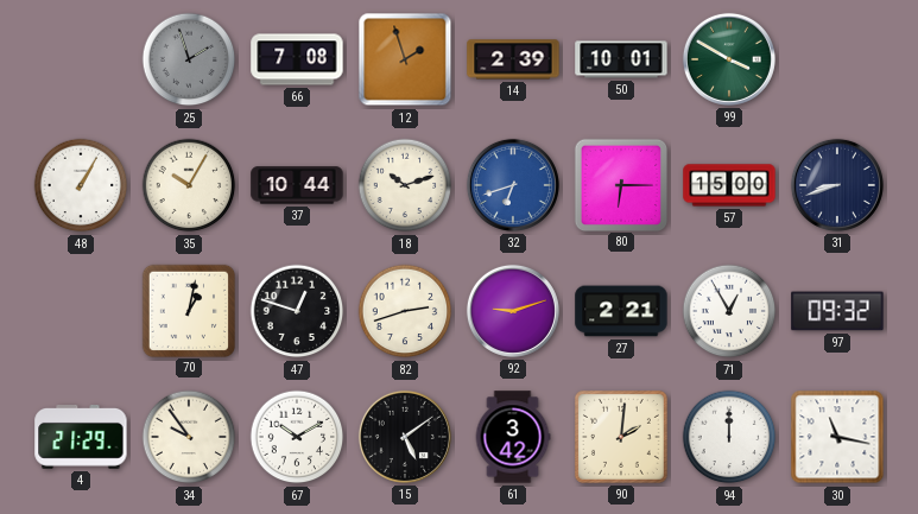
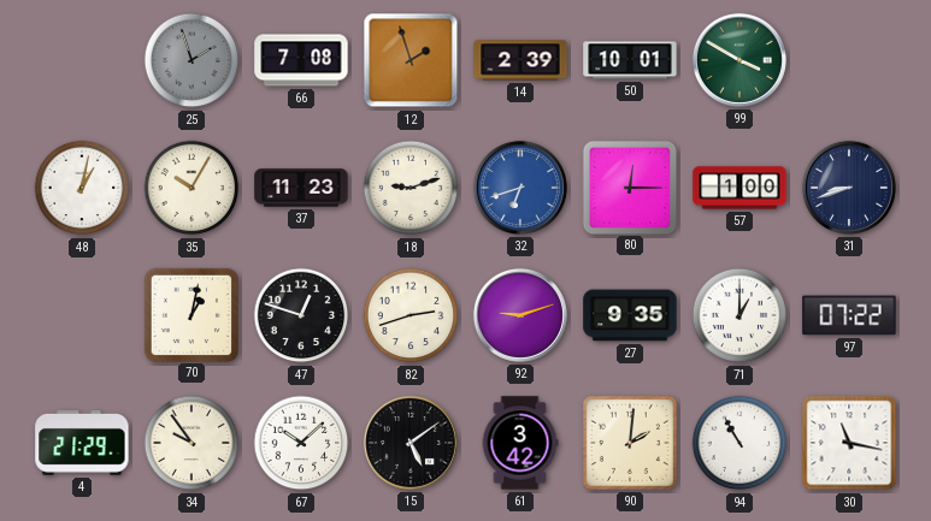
48: 1:05 -> 1:02 (82, 188)
37: 10:44 -> 11:23 (301, 188)
18: 10:12 -> 9:12 (411, 188)
80: 6:15 -> 12:15 (629, 187)
57: 15:00 -> 1:00 (740, 188)
27: 2:21 -> 9:35 (630, 315)
71: 12:55 -> 1:00 (740, 315)
97: 09:32 -> 07:22 (849, 315)
67: 10:10 -> 10:08 (301, 443)
94: 12:00 -> 10:55 (740, 443)
